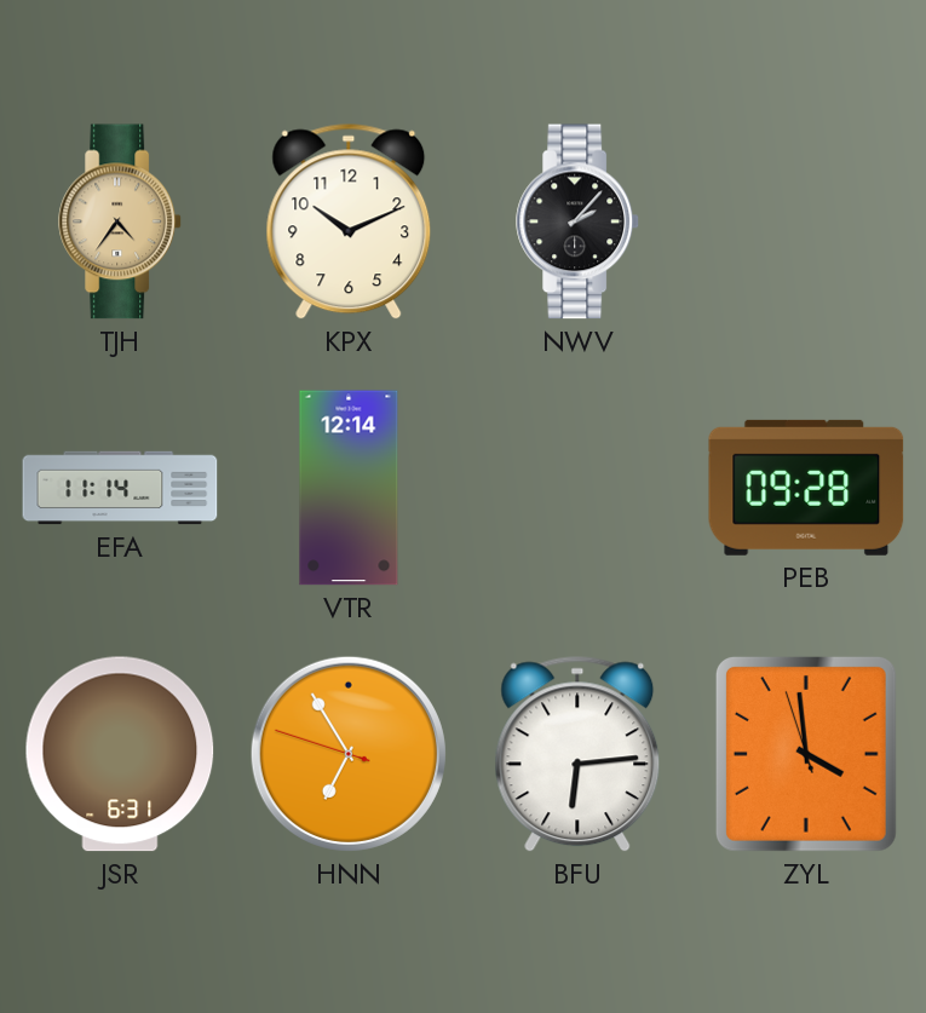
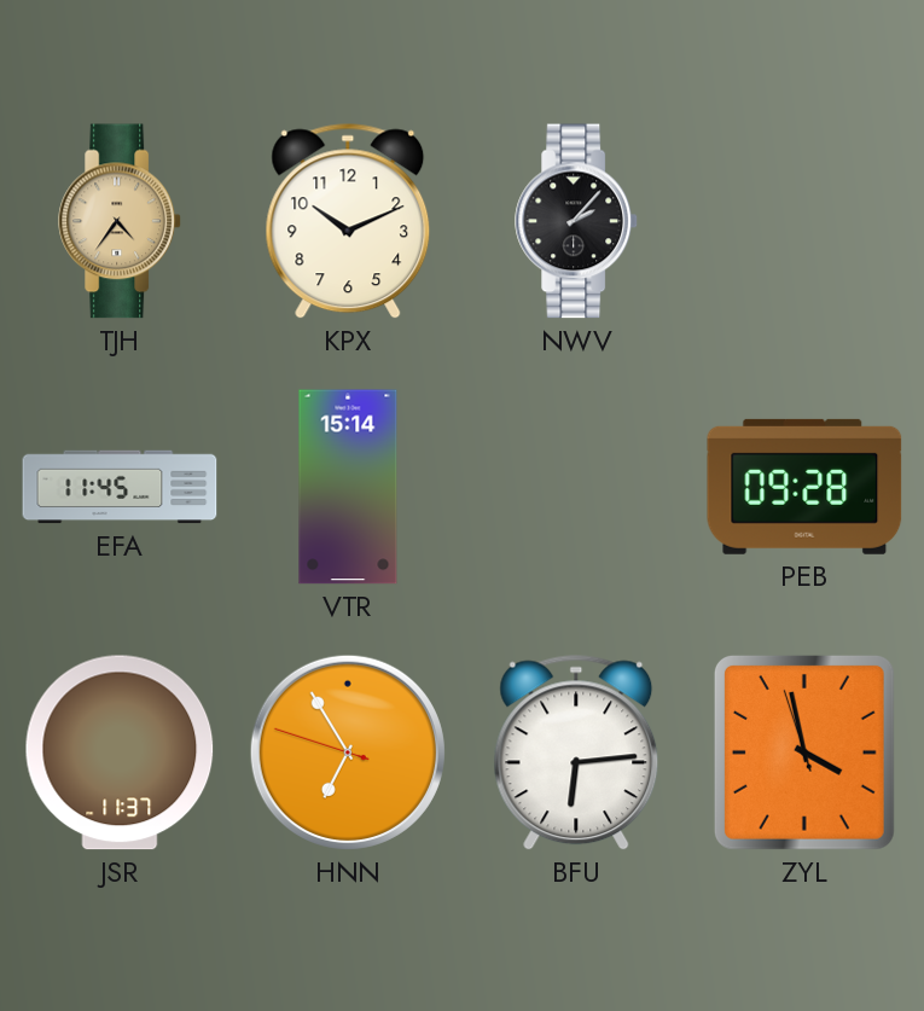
EFA: 11:14 -> 11:45 (120, 487)
VTR: 12:14 -> 15:14 (348, 487)
JSR: 6:31 -> 11:37 (120, 753)
ZYL: 3:58 -> 3:57 (804, 753)
